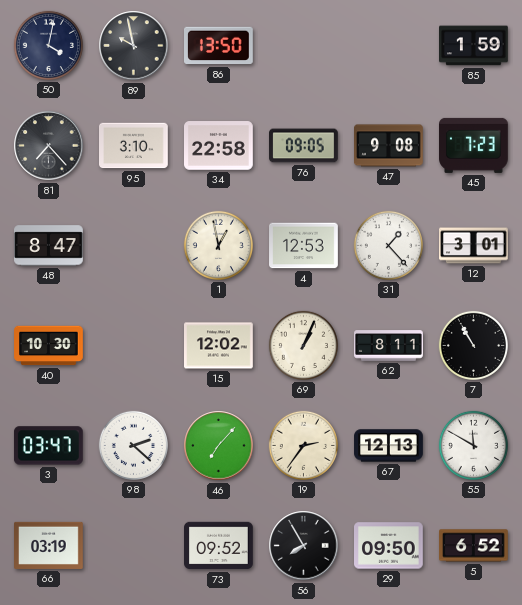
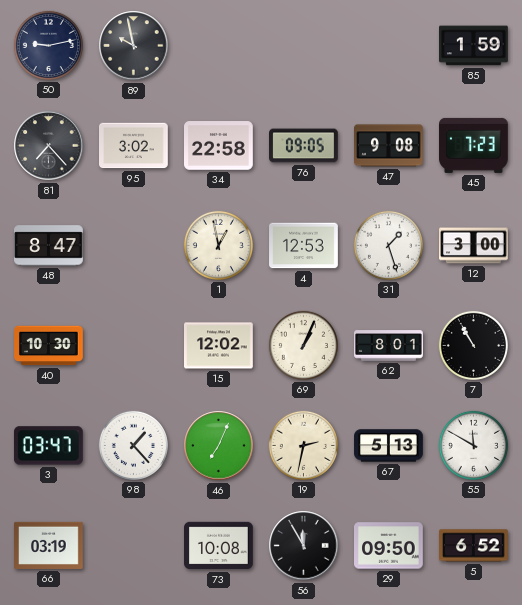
50: 4:02 -> 9:13 (48, 45)
86: 13:50 -> none (219, 46)
95: 3:10 -> 3:02 (134, 146)
31: 1:23 -> 1:27 (388, 245)
12: 3:01 -> 3:00 (474, 246)
62: 8:11 -> 8:01 (389, 346)
98: 2:22 -> 1:23 (133, 445)
46: 7:07 -> 7:04 (219, 446)
19: 2:36 -> 2:32 (303, 445)
67: 12:13 -> 5:13 (389, 446)
73: 09:52 -> 10:08 (219, 546)
56: 7:55 -> 11:55 (304, 546)
